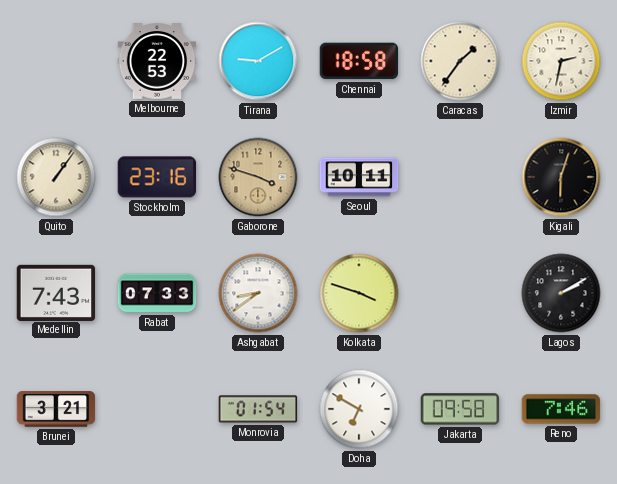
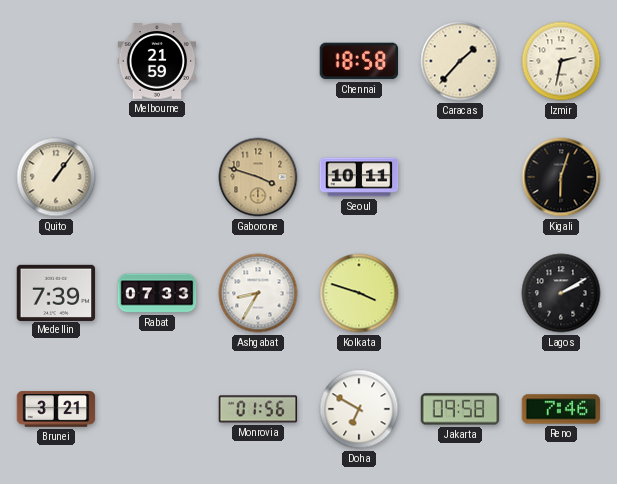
Melbourne: 22:53 -> 21:59 (157, 61)
Tirana: 9:10 -> none (258, 61)
Caracas: 1:36 -> 1:37 (460, 61)
Stockholm: 23:16 -> none (157, 177)
Medellin: 7:43 -> 7:39 (56, 292)
Ashgabat: 8:39 -> 8:35 (258, 293)
Monrovia: 01:54 -> 01:56 (258, 409)
